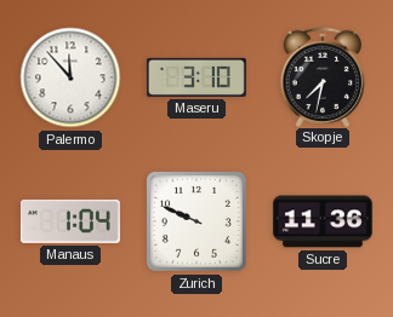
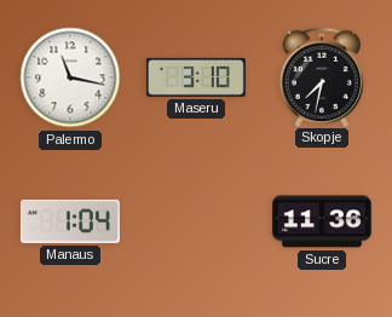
Palermo: 11:53 -> 11:17 (70, 77)
Zurich: 9:49 -> none (198, 223)
